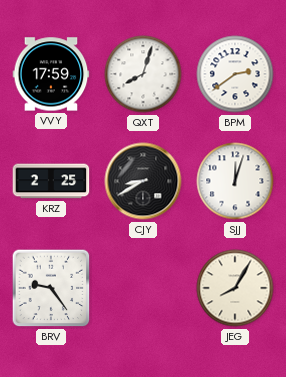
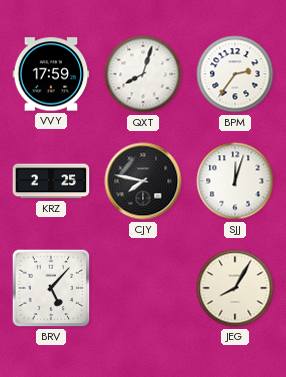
BPM: 2:39 -> 2:36 (235, 74)
CJY: 8:40 -> 7:47 (143, 181)
BRV: 9:24 -> 5:07 (51, 288)
